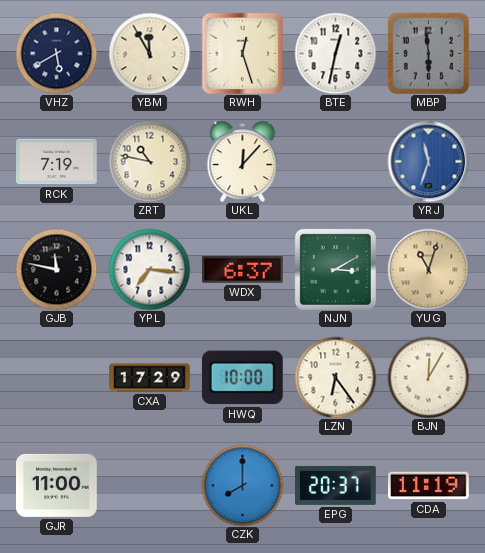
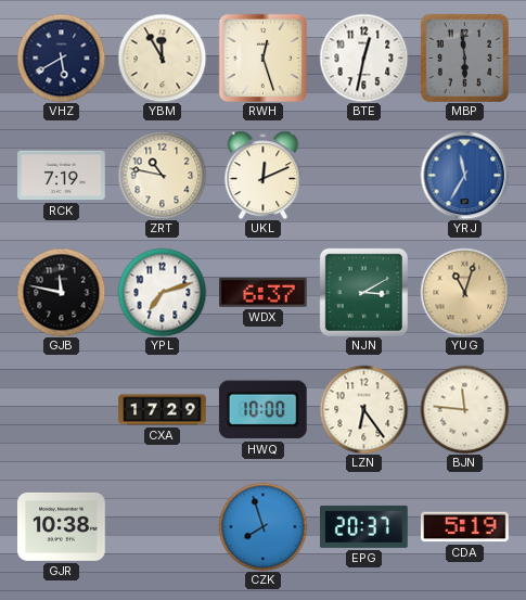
UKL: 12:07 -> 12:11 (264, 175)
YRJ: 11:33 -> 11:35 (464, 175)
YPL: 7:16 -> 7:12 (162, 292)
BJN: 12:05 -> 11:46 (464, 409)
GJR: 11:00 -> 10:38 (62, 526)
CZK: 8:00 -> 7:57 (262, 526)
CDA: 11:19 -> 5:19 (465, 527)
